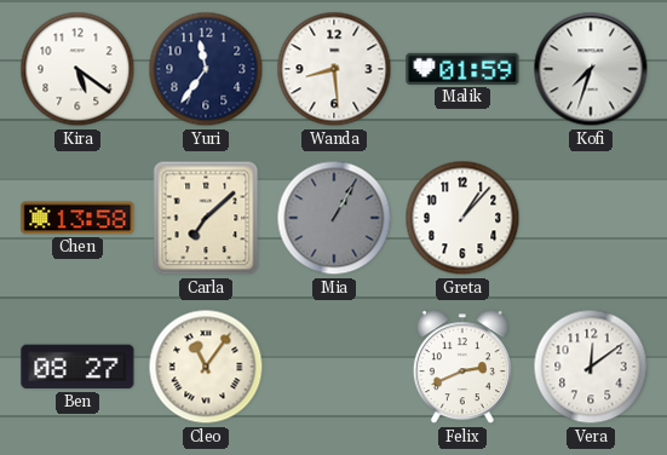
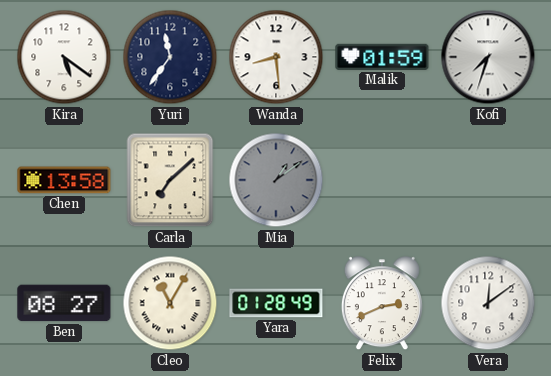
Mia: 1:05 -> 1:09 (276, 180)
Greta: 1:07 -> none (462, 218)
Cleo: 11:06 -> 11:05 (170, 303)
Yara: none -> 01:28 (276, 303)
